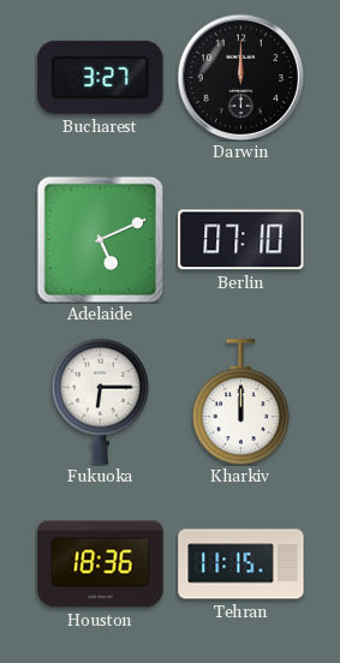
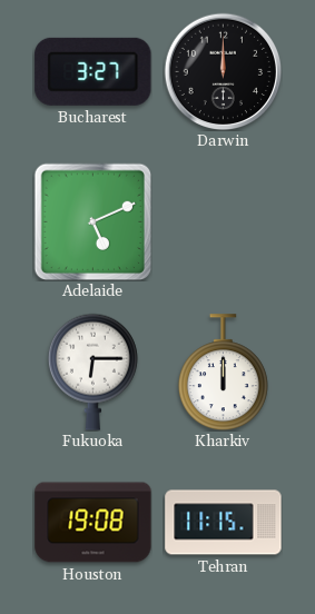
Berlin: 07:10 -> none (241, 240)
Houston: 18:36 -> 19:08 (93, 523)
